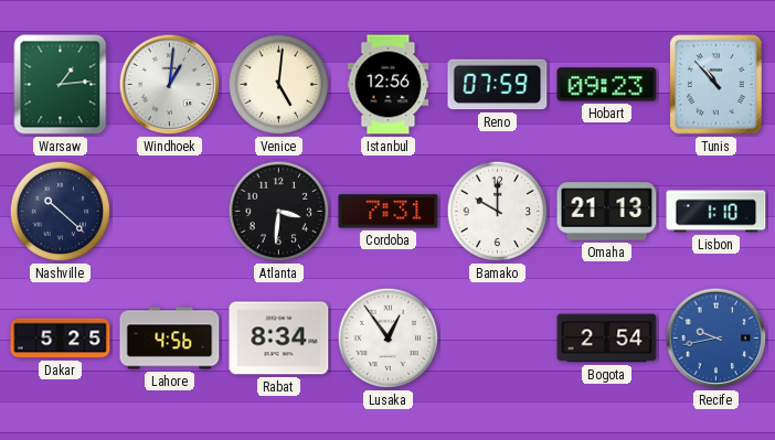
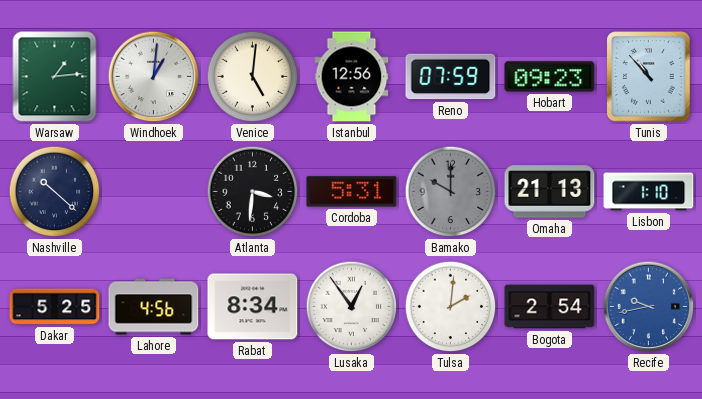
Cordoba: 7:31 -> 5:31 (352, 192)
Bamako dial: white -> grey (451, 192)
Tulsa: none -> 2:01 (451, 307)
